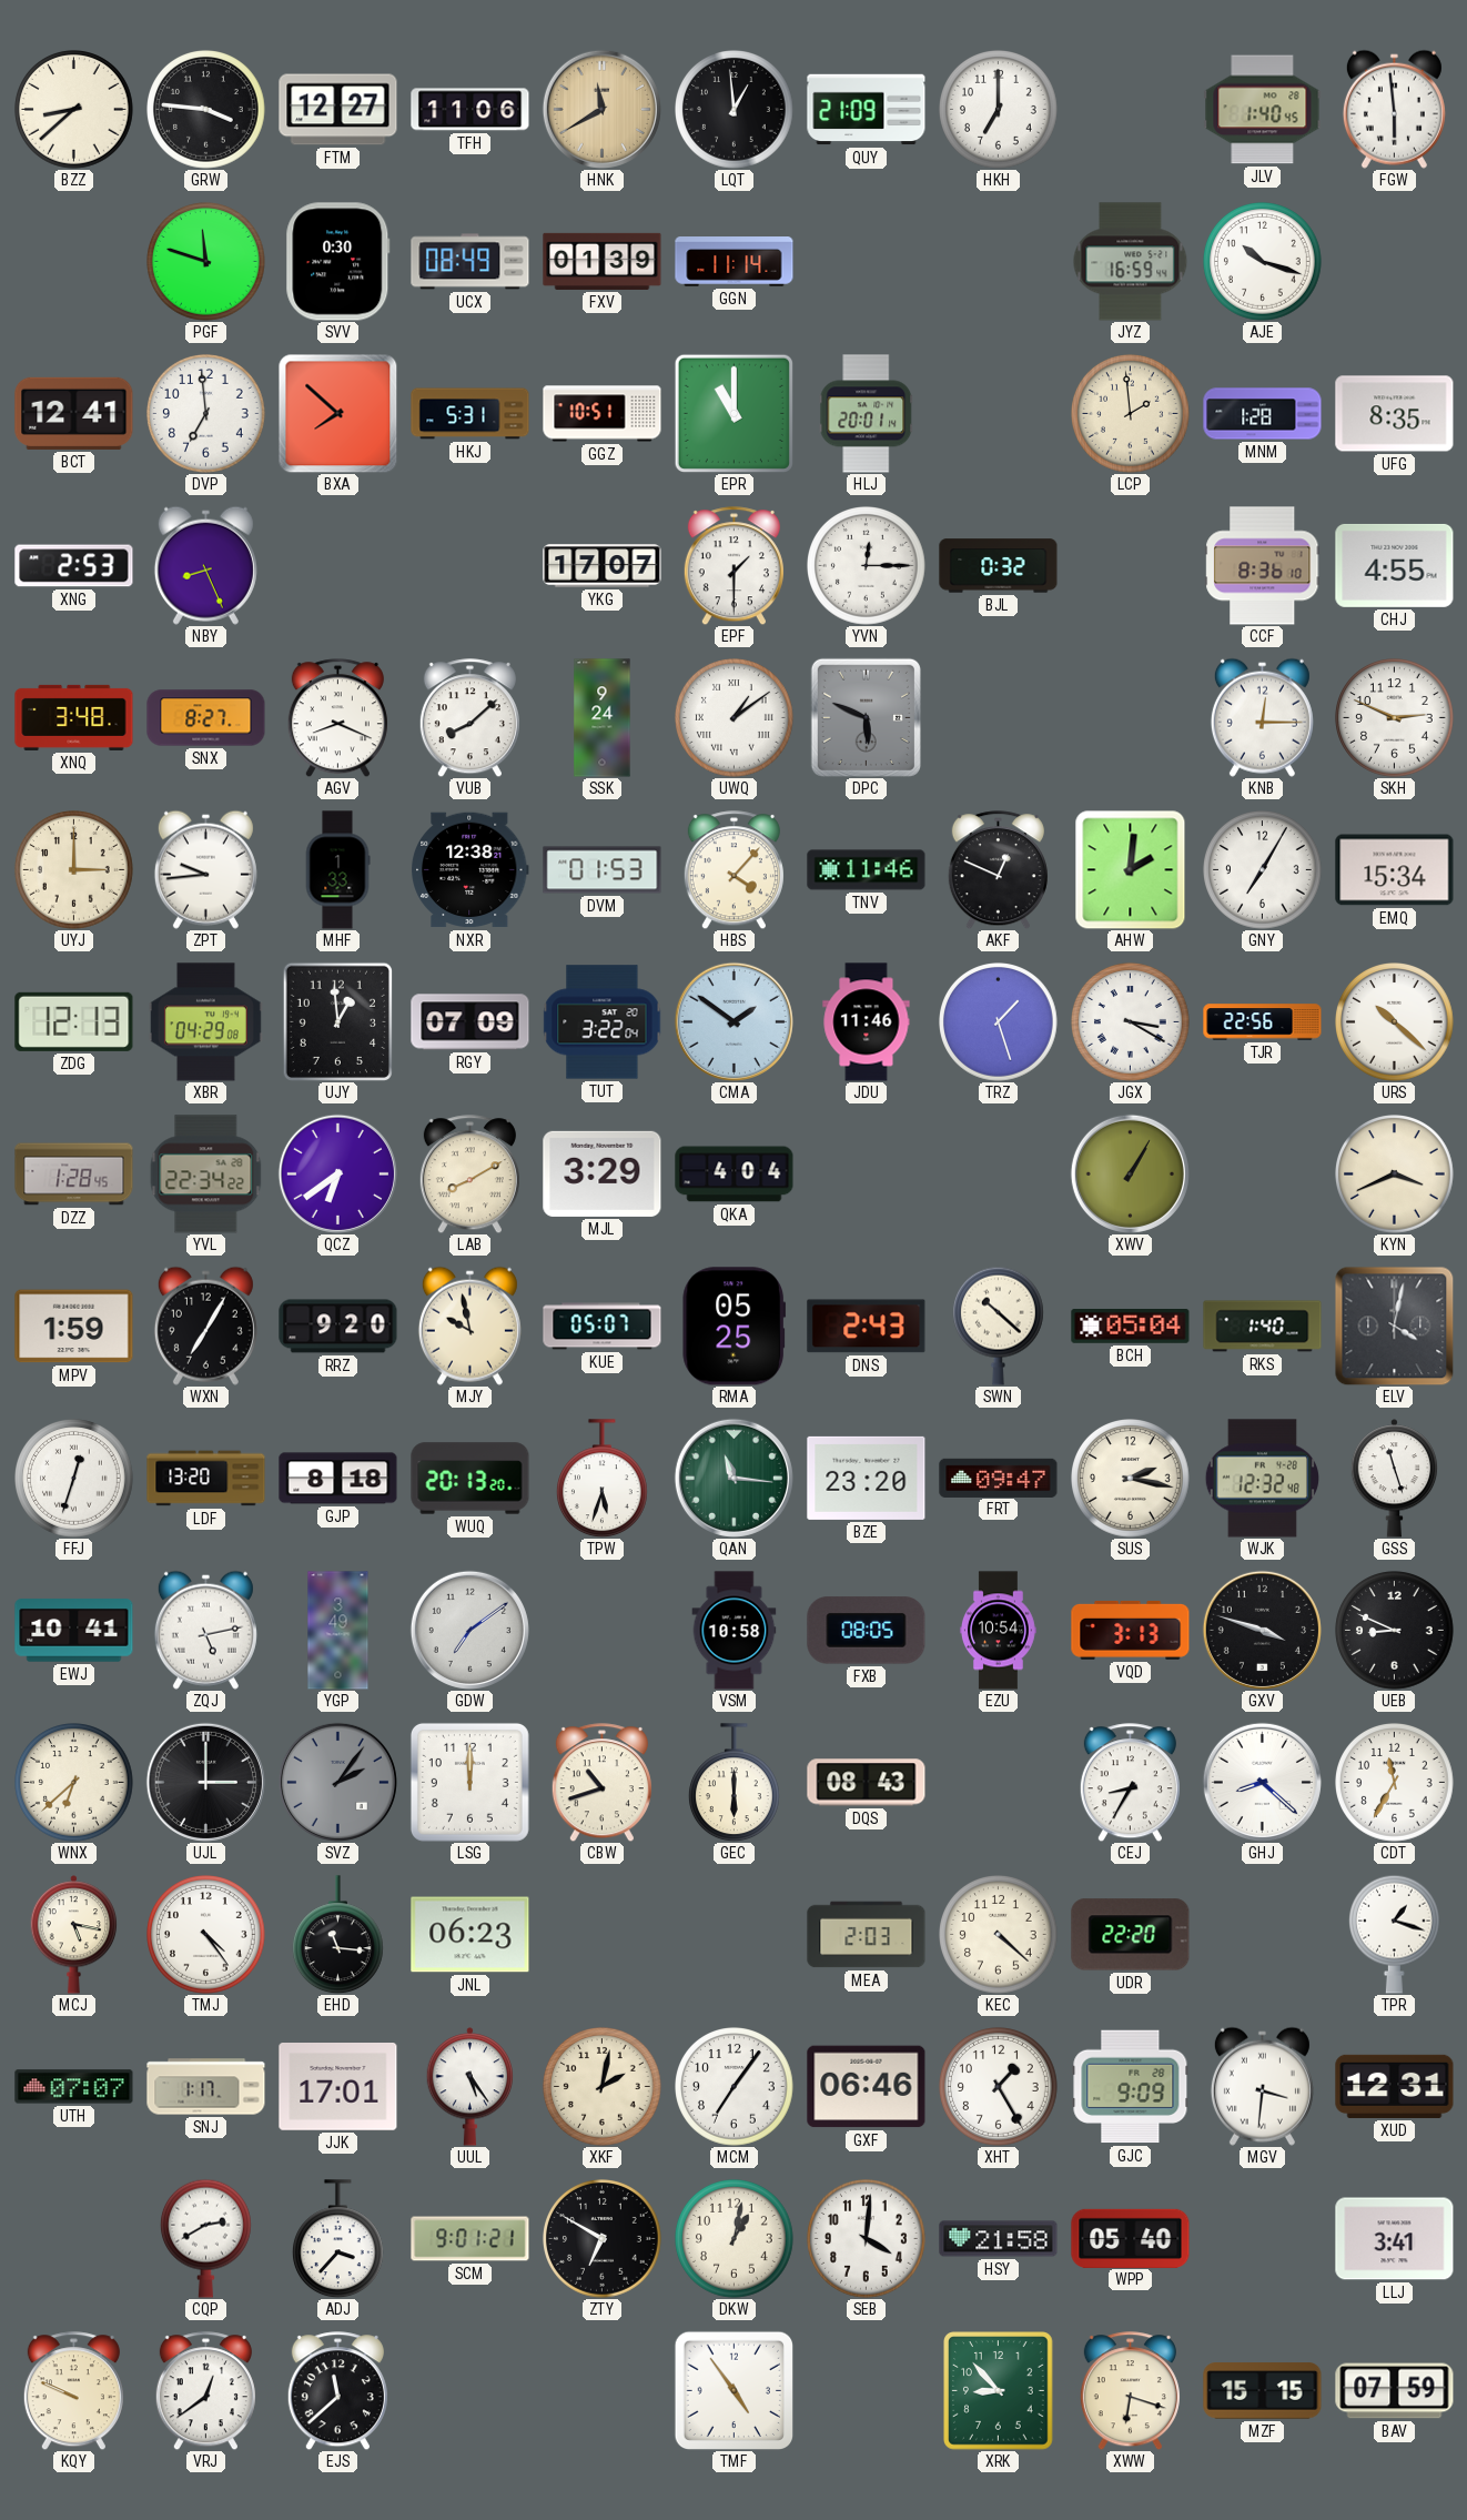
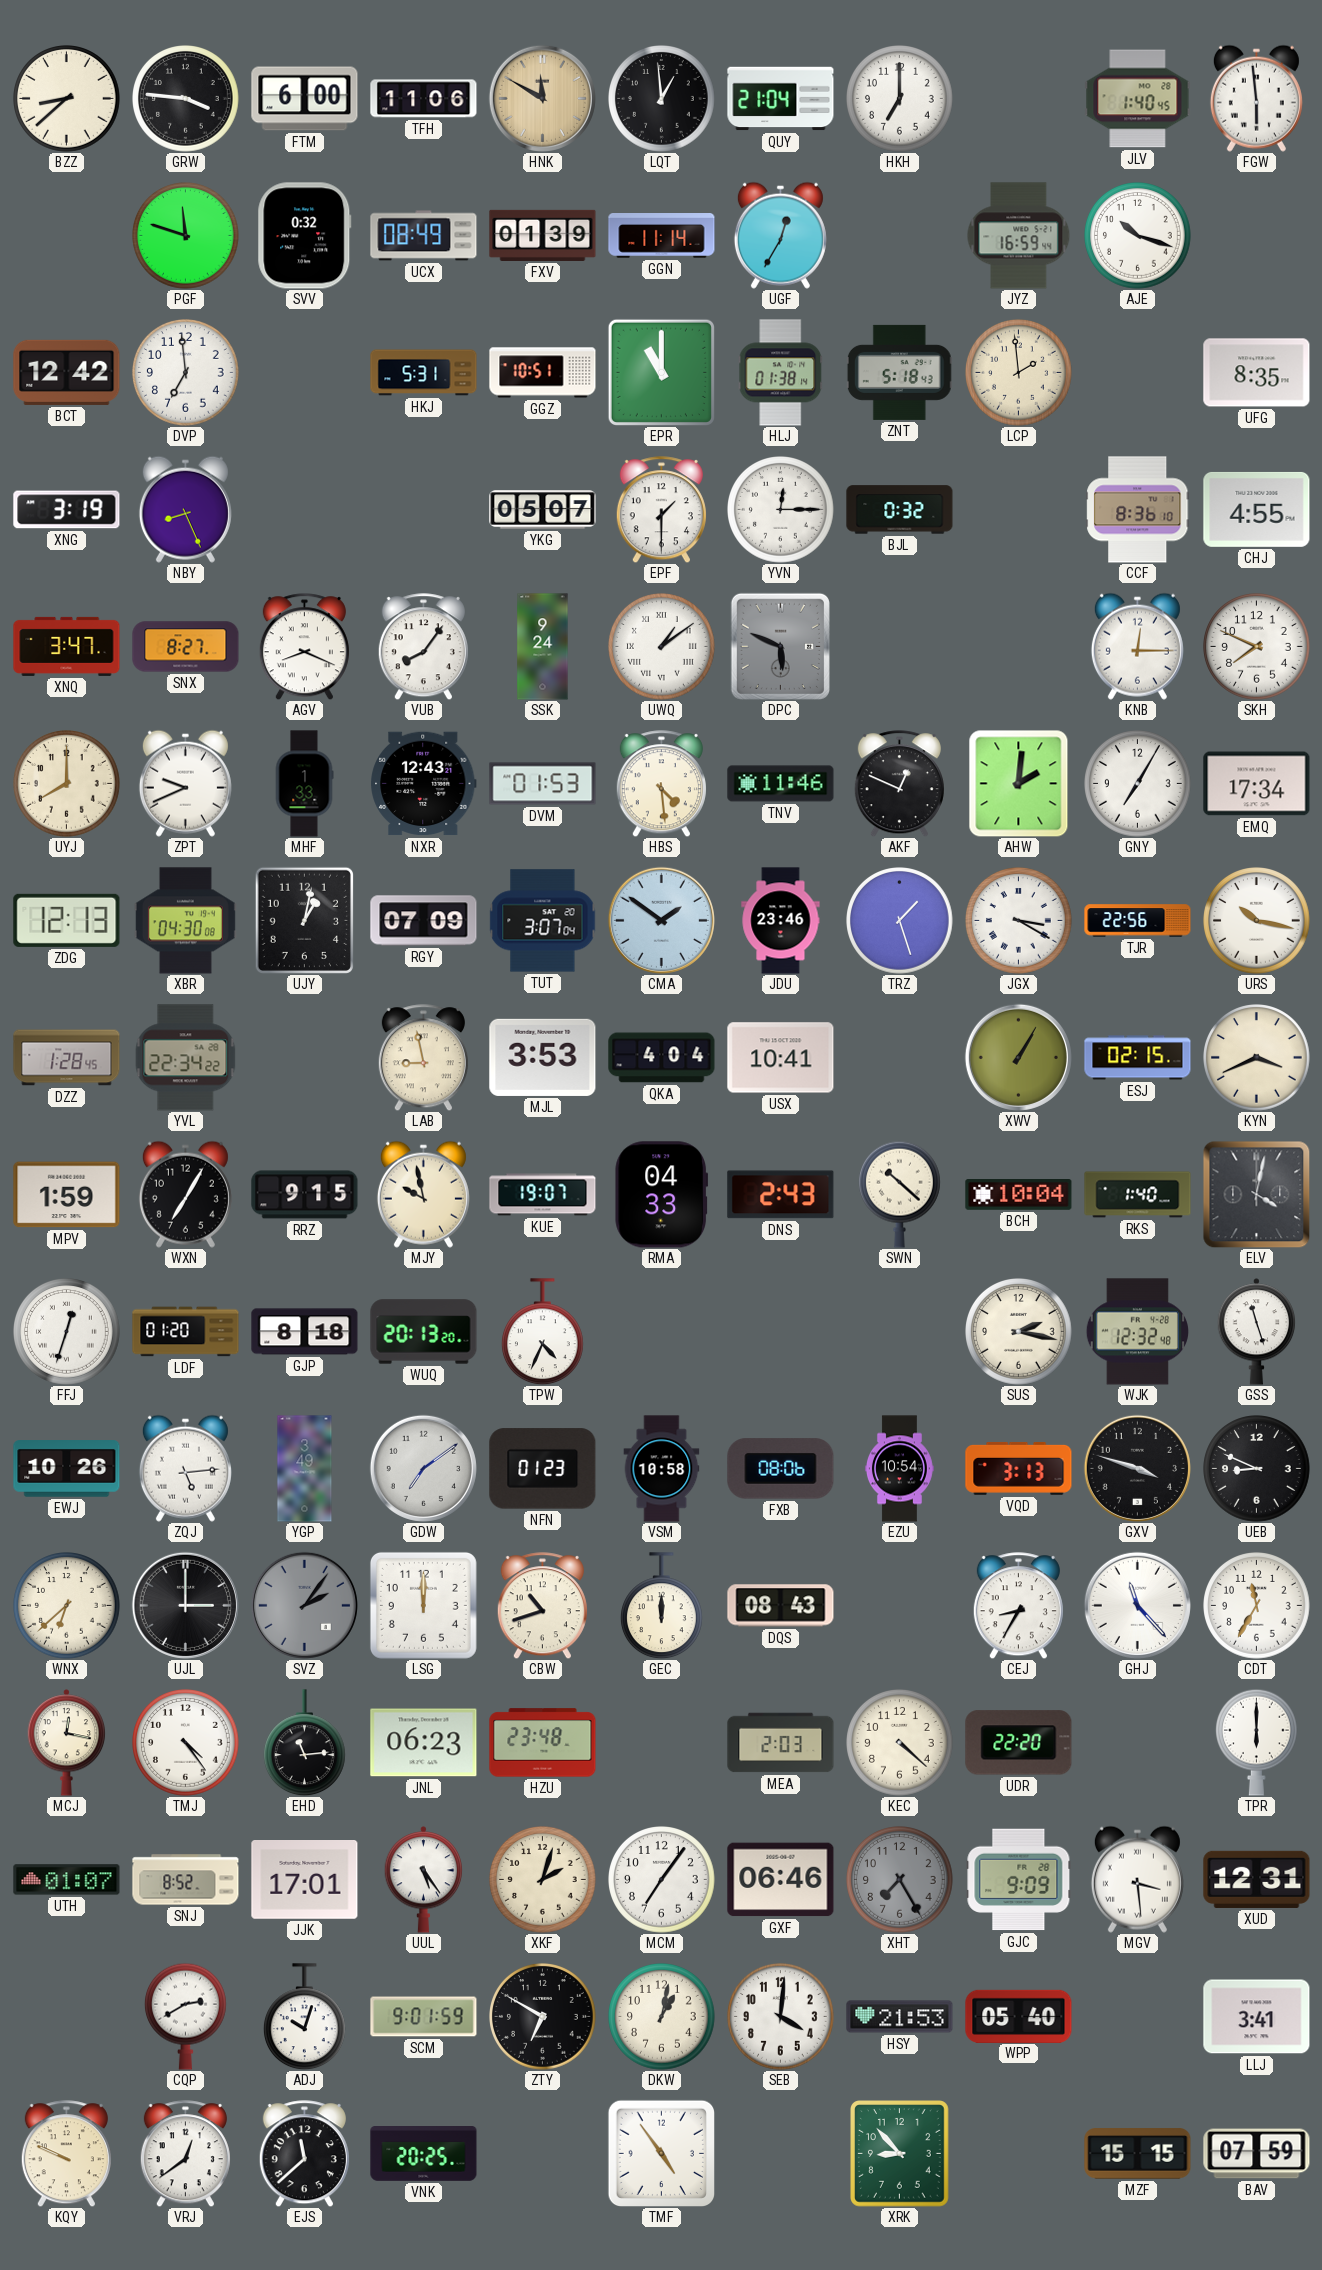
FTM: 12:27 -> 6:00 (305, 99)
HNK: 11:40 -> 11:50 (542, 98)
QUY: 21:09 -> 21:04 (781, 99)
SVV: 0:30 -> 0:32 (305, 236)
UGF: none -> 12:35 (780, 235)
BCT: 12:41 -> 12:42 (67, 372)
BXA: 7:52 -> none (337, 413)
HLJ: 20:01 -> 01:38 (781, 373)
ZNT: none -> 5:18 (899, 372)
MNM: 1:28 -> none (1263, 414)
XNG: 2:53 -> 3:19 (67, 510)
YKG: 17:07 -> 05:07 (543, 510)
XNQ: 3:48 -> 3:47 (67, 646)
VUB: 8:08 -> 8:06 (423, 647)
SKH: 2:49 -> 7:49 (1257, 647)
UYJ: 3:00 -> 8:00 (67, 784)
ZPT: 9:44 -> 9:41 (185, 783)
NXR: 12:38 -> 12:43 (424, 784)
HBS: 4:07 -> 4:29 (661, 784)
EMQ: 15:34 -> 17:34 (1257, 784)
XBR: 04:29 -> 04:30 (185, 921)
UJY: 12:59 -> 1:02 (304, 920)
TUT: 3:22 -> 3:07 (543, 921)
JDU: 11:46 -> 23:46 (781, 921)
URS: 10:22 -> 10:17 (1257, 921)
QCZ: 6:39 -> none (337, 1173)
LAB: 8:10 -> 8:58 (423, 1058)
MJL: 3:29 -> 3:53 (543, 1057)
USX: none -> 10:41 (781, 1058)
ESJ: none -> 02:15 (1138, 1058)
RRZ: 9:20 -> 9:15 (305, 1195)
KUE: 05:07 -> 19:07 (543, 1195)
RMA: 05:25 -> 04:33 (662, 1195)
BCH: 05:04 -> 10:04 (1019, 1195)
LDF: 13:20 -> 01:20 (186, 1332)
TPW: 5:33 -> 4:34 (542, 1332)
QAN: 11:16 -> none (733, 1478)
BZE: 23:20 -> none (867, 1478)
FRT: 09:47 -> none (999, 1478)
EWJ: 10:41 -> 10:26 (67, 1469)
ZQJ: 5:13 -> 5:14 (185, 1468)
NFN: none -> 01:23 (543, 1469)
FXB: 08:05 -> 08:06 (781, 1469)
GEC: 6:00 -> 12:00 (661, 1606)
GHJ: 8:22 -> 11:23 (1137, 1605)
MCJ: 5:17 -> 12:17 (67, 1743)
EHD: 11:16 -> 11:14 (304, 1743)
HZU: none -> 23:48 (543, 1743)
TPR: 1:18 -> 6:00 (1256, 1742)
UTH: 07:07 -> 01:07 (67, 1880)
SNJ: 1:17 -> 8:52 (186, 1880)
XKF: 2:02 -> 2:03 (543, 1880)
XHT: 1:25 -> 7:25 (900, 1880)
XHT dial: white -> grey (900, 1880)
MGV: 3:31 -> 3:29 (1137, 1879)
ADJ: 3:37 -> 10:03 (304, 2017)
SCM: 9:01:21 -> 9:01:59 (424, 2017)
HSY: 21:58 -> 21:53 (900, 2017)
VNK: none -> 20:25 (424, 2154)
XWW: 6:18 -> none (1130, 2391)
